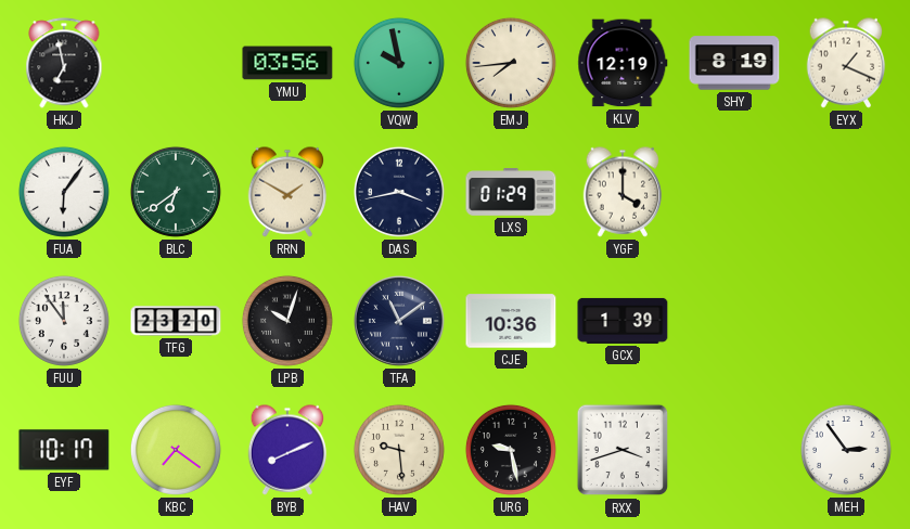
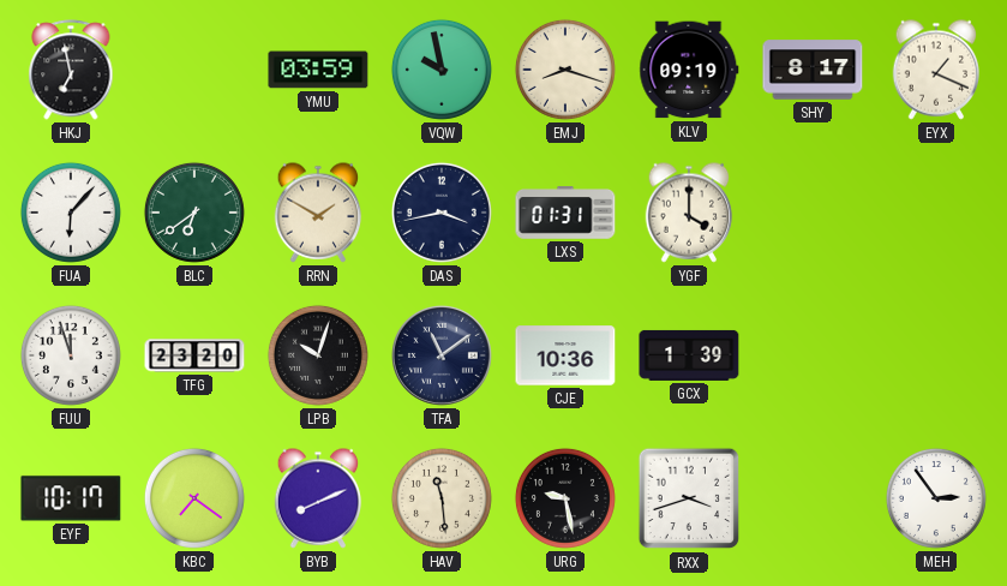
YMU: 03:56 -> 03:59 (318, 70)
EMJ: 7:44 -> 8:18 (565, 70)
KLV: 12:19 -> 09:19 (689, 70)
SHY: 8:19 -> 8:17 (813, 70)
FUA: 6:06 -> 6:07 (71, 213)
LXS: 01:29 -> 01:31 (565, 213)
FUU: 11:54 -> 11:57 (71, 355)
HAV: 9:29 -> 11:29 (442, 498)
